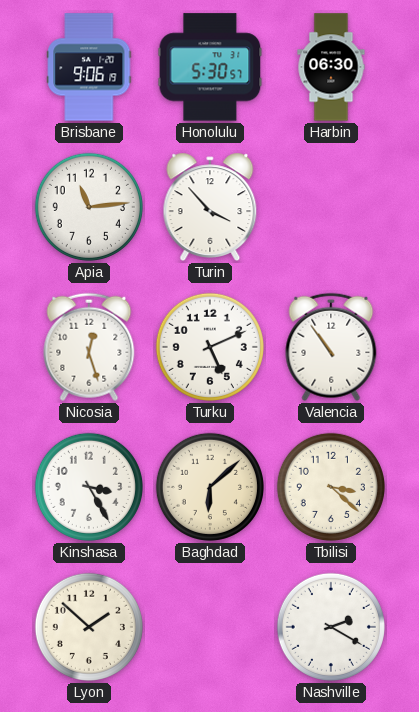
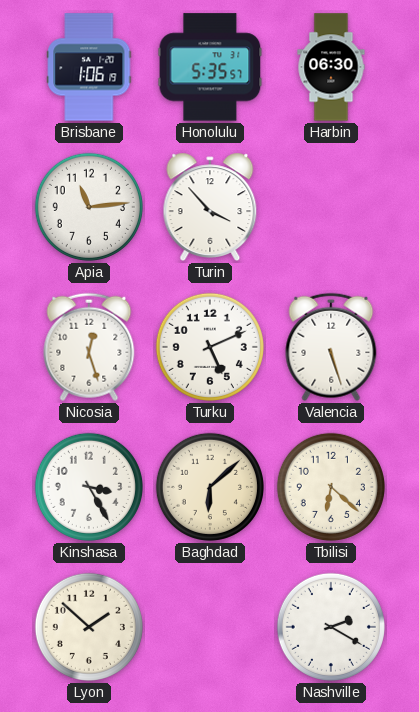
Brisbane: 9:06 -> 1:06 (89, 67)
Honolulu: 5:30 -> 5:35 (210, 67)
Valencia: 10:54 -> 5:27 (331, 347)
Tbilisi: 3:22 -> 6:22 (331, 487)
